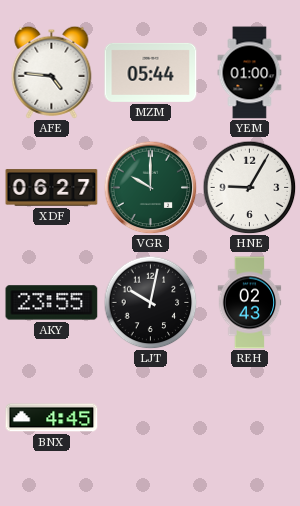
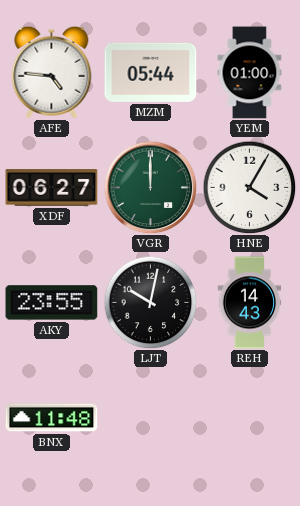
VGR: 10:00 -> 12:00 (150, 187)
HNE: 9:05 -> 4:05 (249, 187)
REH: 02:43 -> 14:43 (250, 303)
BNX: 4:45 -> 11:48 (52, 418)
